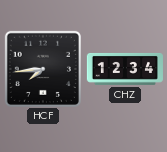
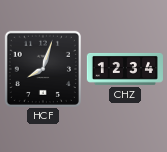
HCF: 7:44 -> 8:03 (43, 69)
